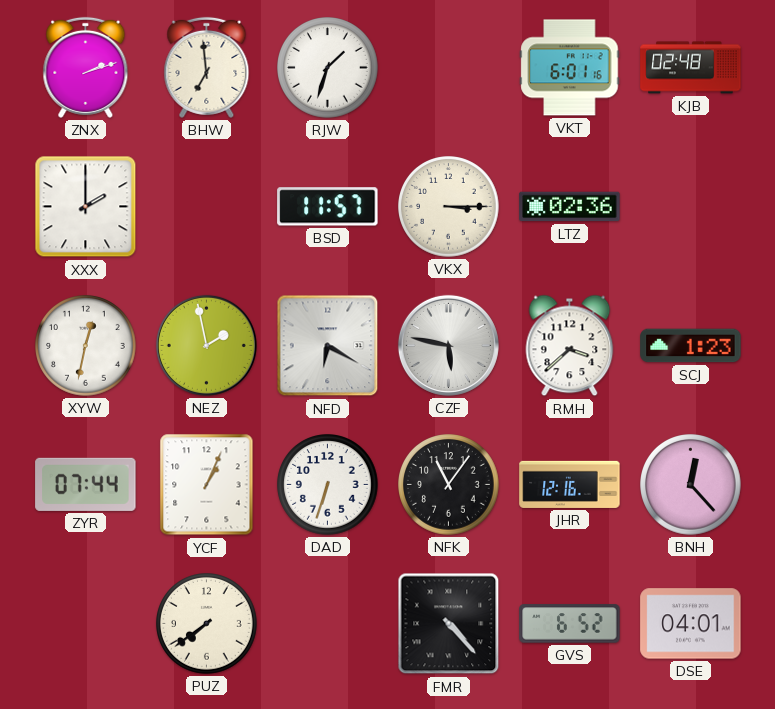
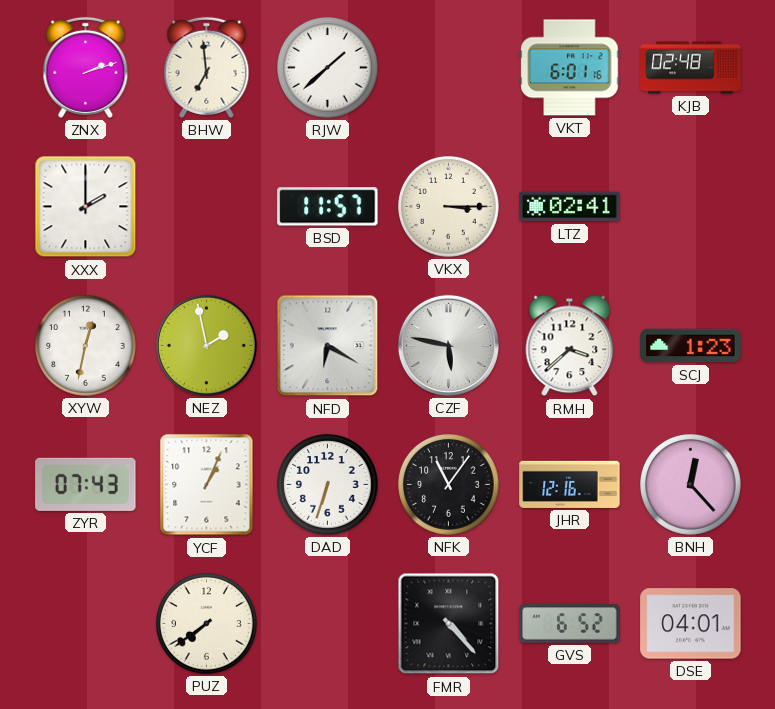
RJW: 1:33 -> 1:38 (328, 68)
LTZ: 02:36 -> 02:41 (570, 207)
ZYR: 07:44 -> 07:43 (86, 484)
